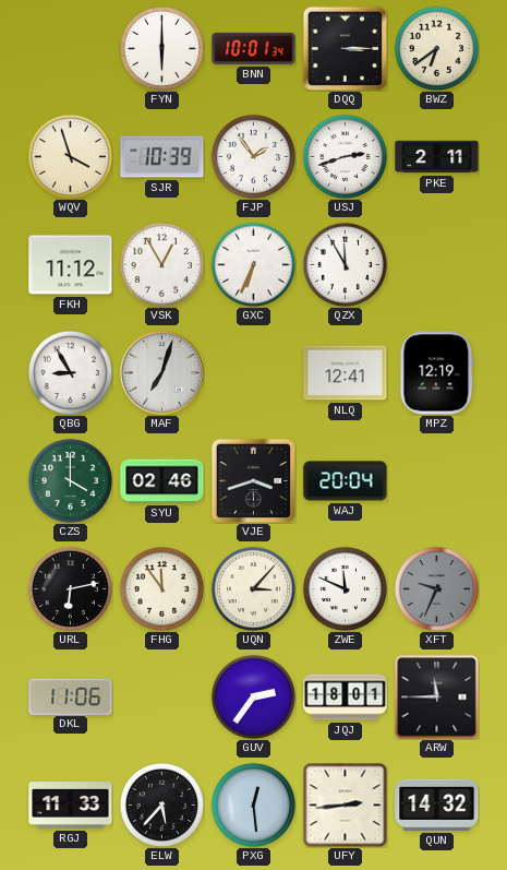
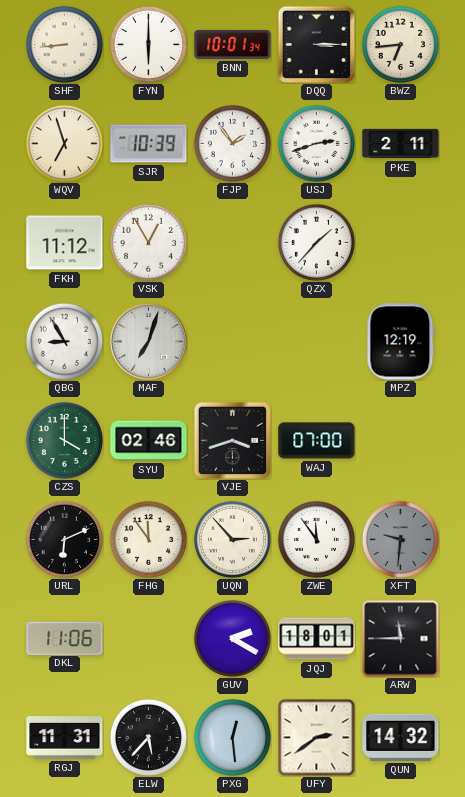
SHF: none -> 8:44 (64, 44)
BWZ: 6:39 -> 6:44 (400, 44)
WQV: 3:57 -> 6:57 (64, 143)
GXC: 6:34 -> none (253, 264)
QZX: 11:55 -> 1:37 (316, 242)
NLQ: 12:41 -> none (346, 373)
WAJ: 20:04 -> 07:00 (317, 441)
URL: 6:13 -> 6:11 (64, 539)
UQN: 3:07 -> 2:53 (232, 539)
ZWE: 11:49 -> 11:54 (316, 539)
XFT: 9:34 -> 9:31 (400, 539)
GUV: 2:36 -> 2:20 (232, 638)
RGJ: 11:33 -> 11:31 (65, 738)
UFY: 2:44 -> 2:39 (316, 737)
